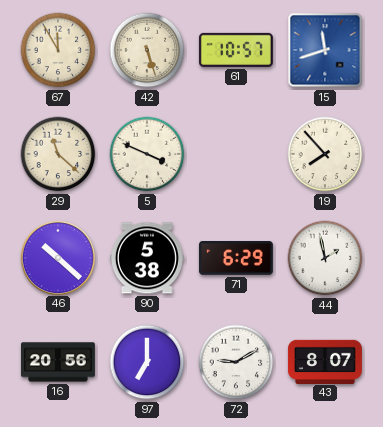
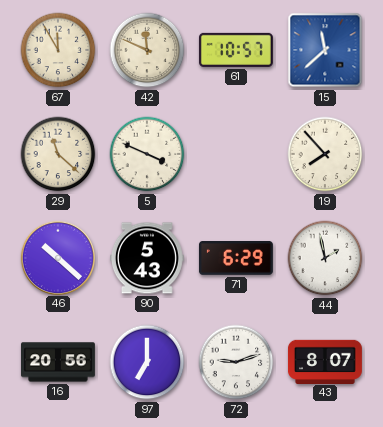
42: 5:27 -> 11:49 (147, 50)
15: 11:42 -> 11:38 (325, 50)
90: 5:38 -> 5:43 (147, 258)
72: 9:10 -> 9:12 (236, 362)
